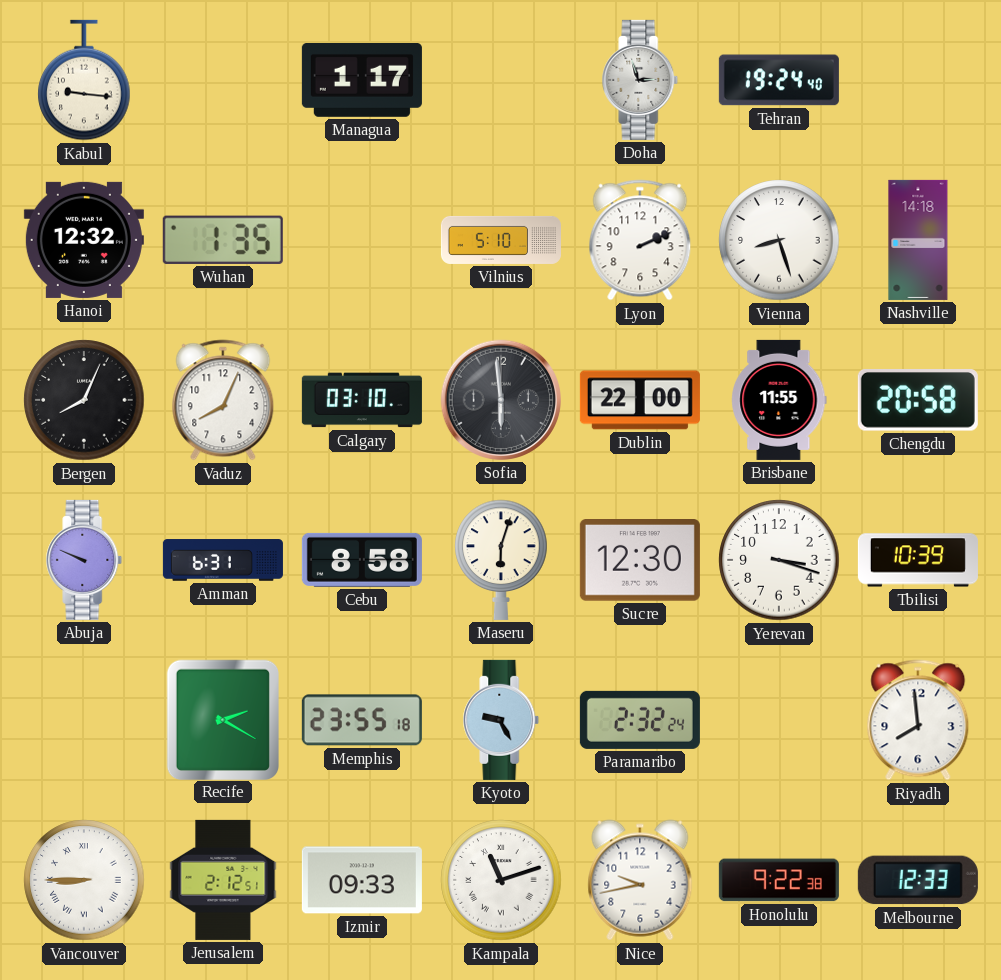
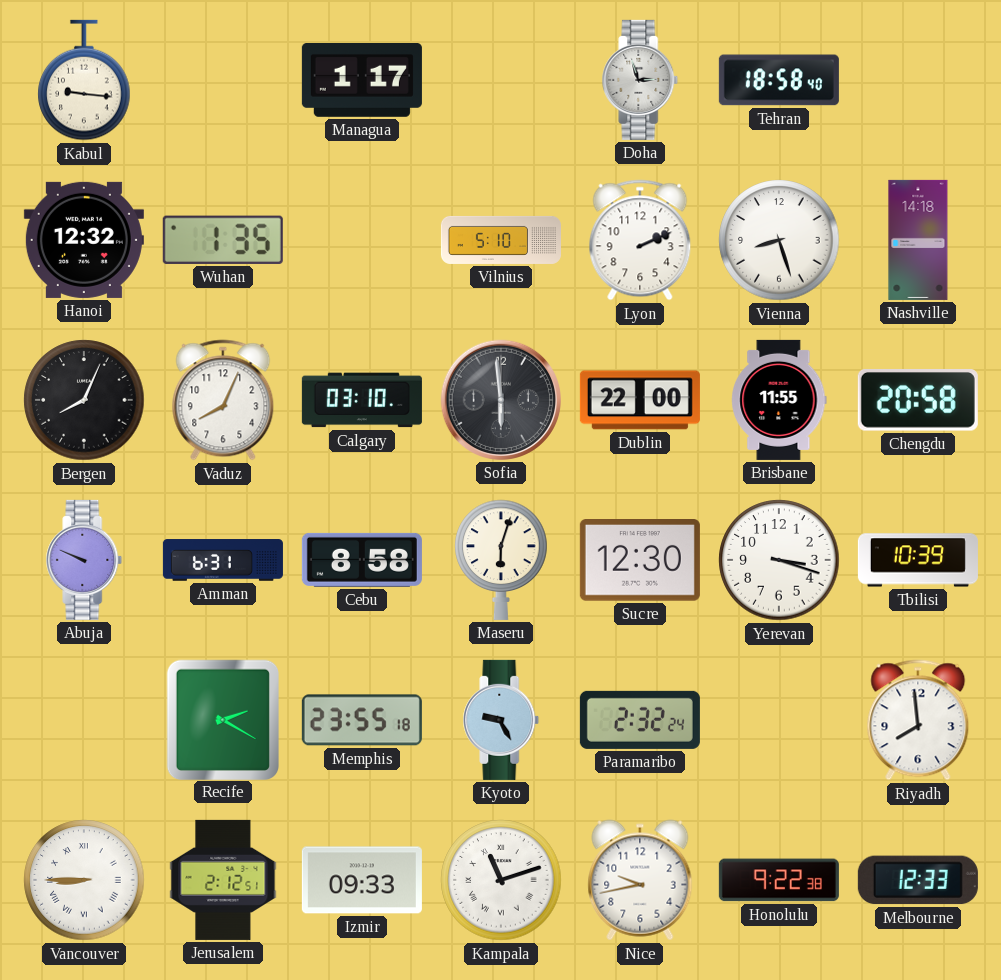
Tehran: 19:24 -> 18:58 (779, 80)
